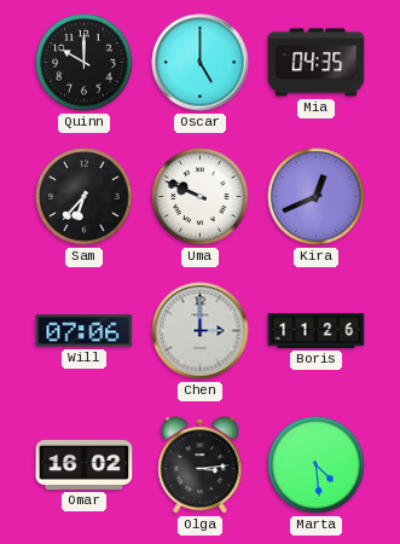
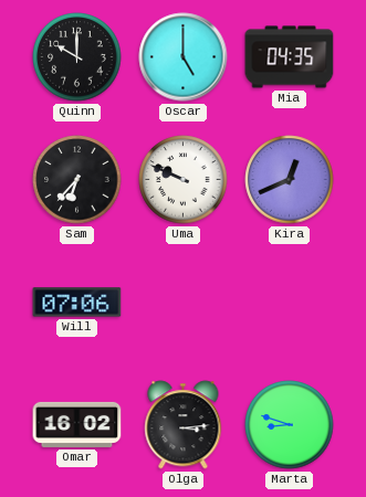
Chen: 3:00 -> none (201, 331)
Boris: 11:26 -> none (317, 330)
Marta: 4:29 -> 8:48 (290, 425)
